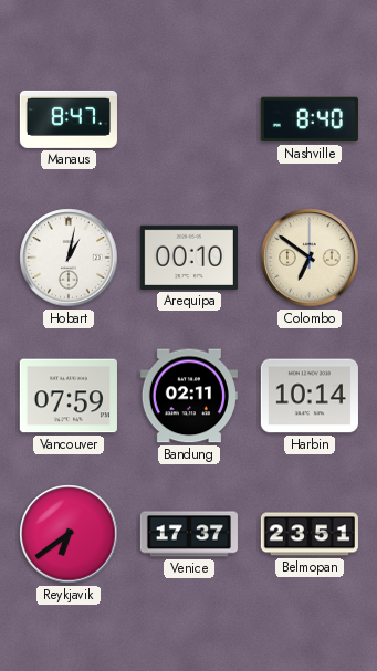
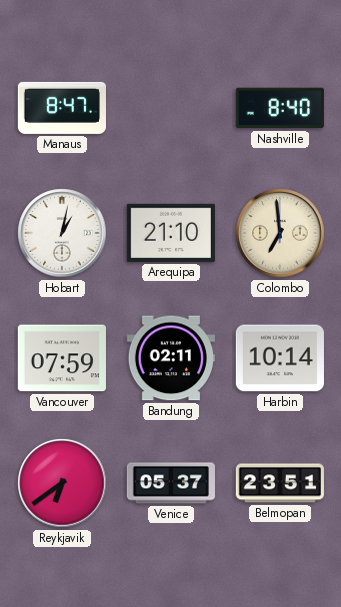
Arequipa: 00:10 -> 21:10 (171, 233)
Colombo: 6:51 -> 6:59 (280, 233)
Venice: 17:37 -> 05:37 (171, 483)
